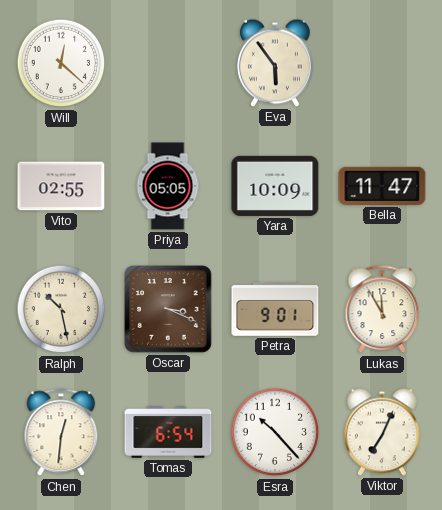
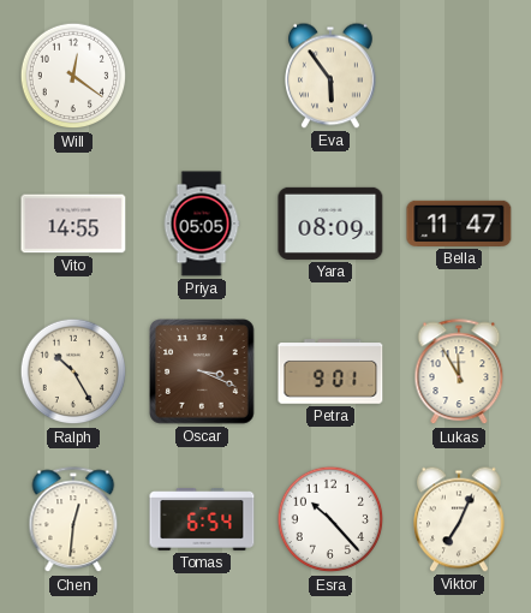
Will: 12:22 -> 12:21 (73, 76)
Vito: 02:55 -> 14:55 (73, 224)
Yara: 10:09 -> 08:09 (330, 224)
Ralph: 10:28 -> 10:25 (73, 371)
